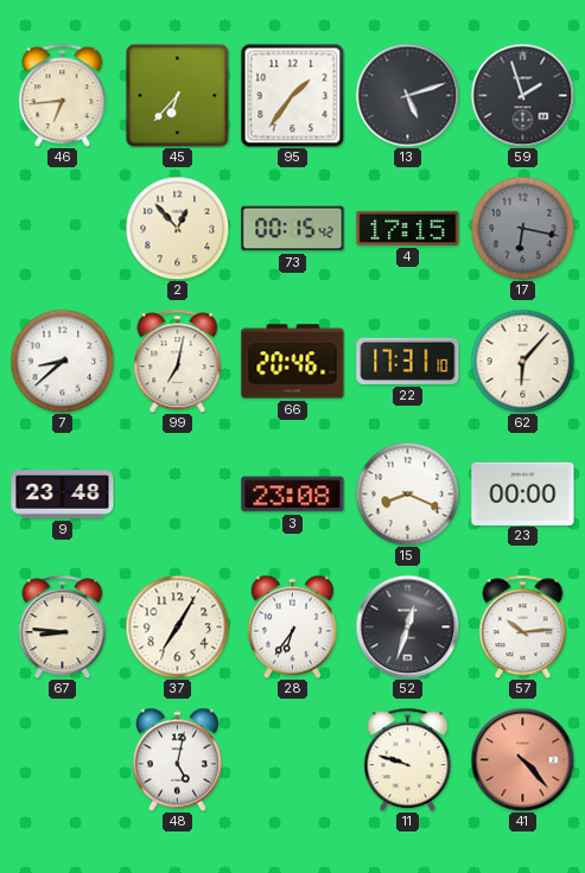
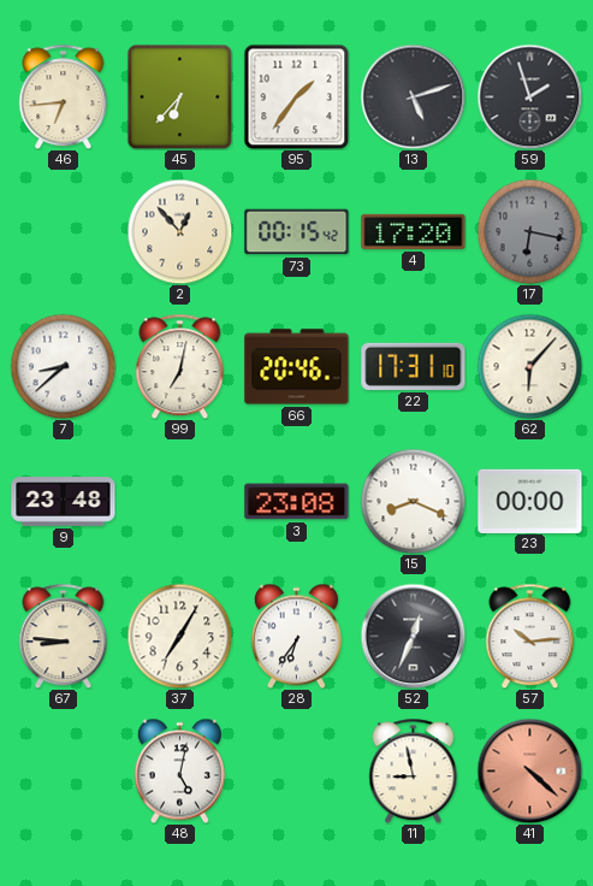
4: 17:15 -> 17:20 (414, 231)
52: 12:33 -> 12:34 (413, 636)
11: 9:48 -> 8:58 (414, 770)
41: 4:23 -> 4:22 (529, 770)
